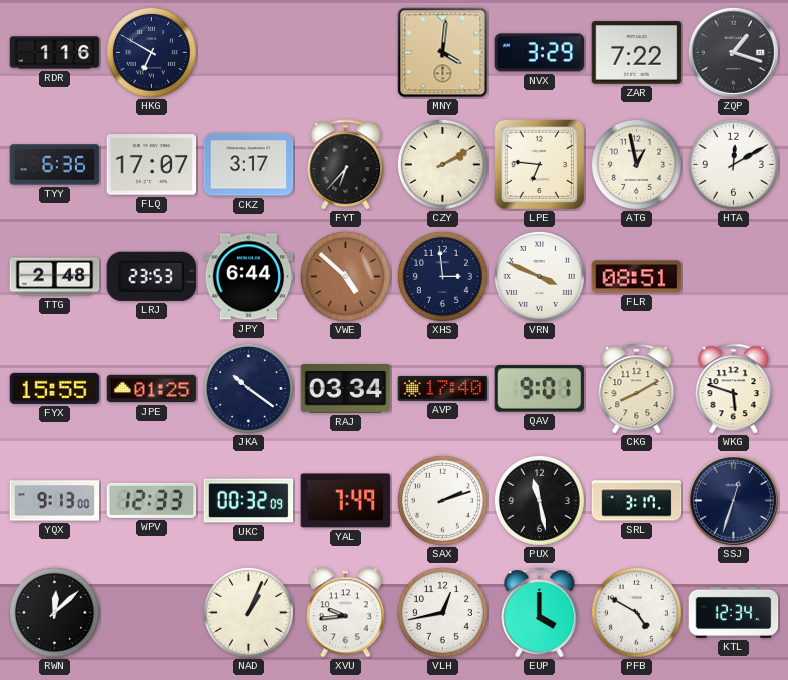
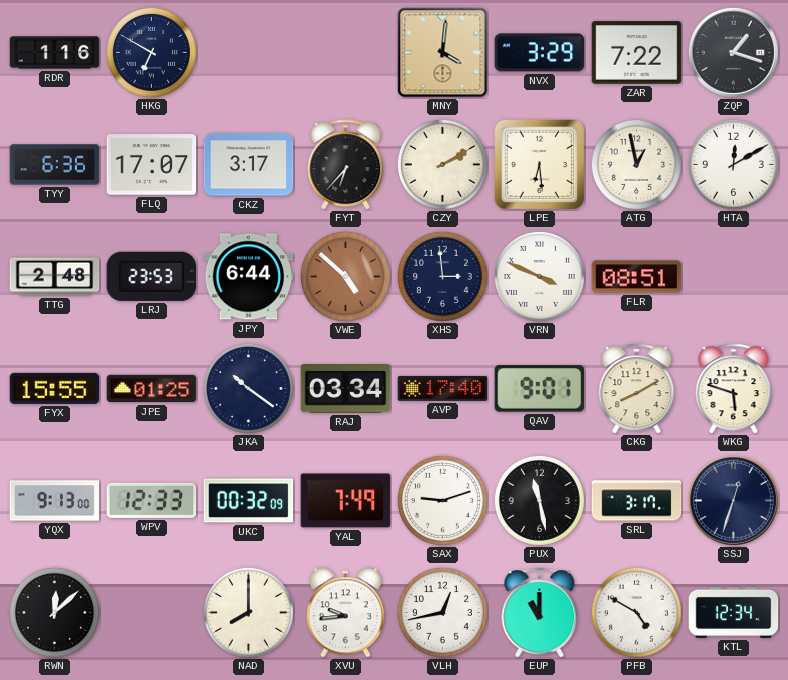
LPE: 6:46 -> 6:29 (539, 164)
SAX: 2:12 -> 9:12 (442, 500)
NAD: 1:04 -> 8:00 (248, 612)
EUP: 4:00 -> 11:00 (540, 613)
